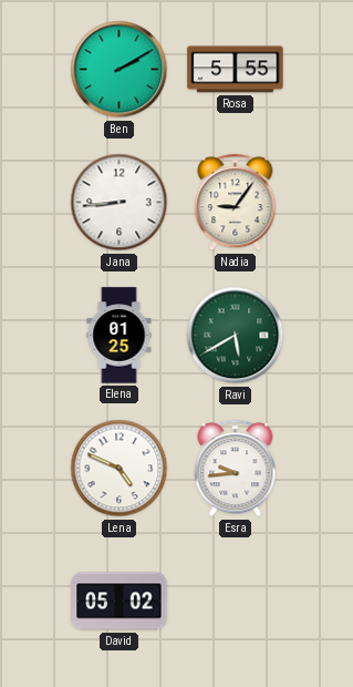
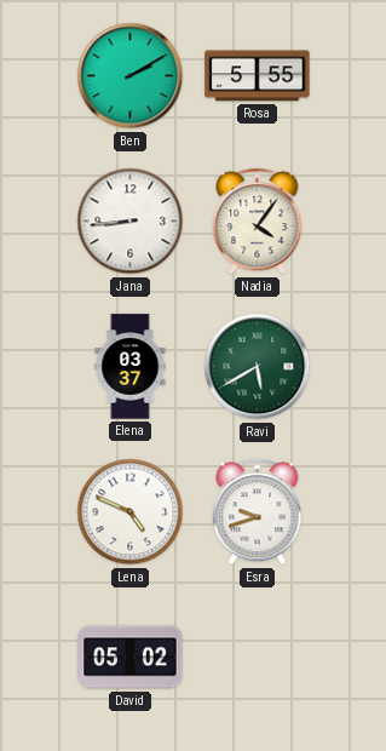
Nadia: 9:06 -> 4:06 (258, 222)
Elena: 01:25 -> 03:37 (131, 367)
Esra: 9:44 -> 9:42 (258, 512)
